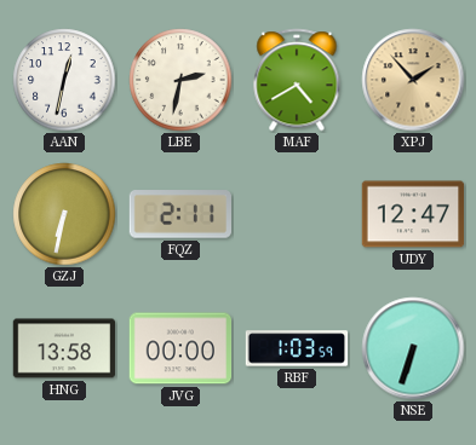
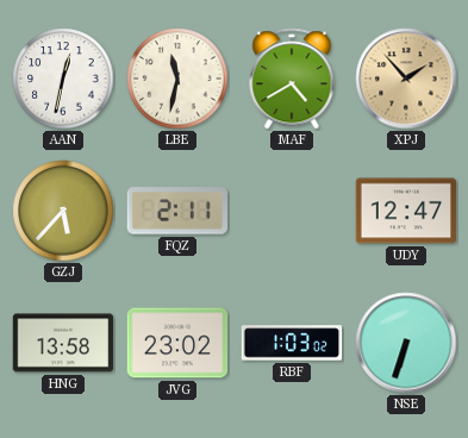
LBE: 2:32 -> 11:32 (177, 79)
GZJ: 6:32 -> 5:37 (63, 211)
JVG: 00:00 -> 23:02 (177, 343)
RBF: 1:03:59 -> 1:03:02 (292, 343)
